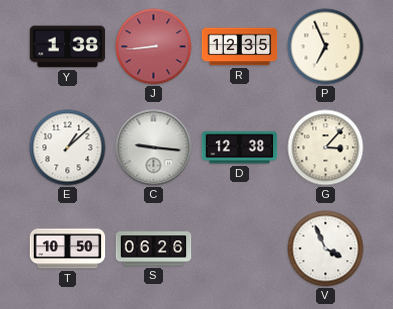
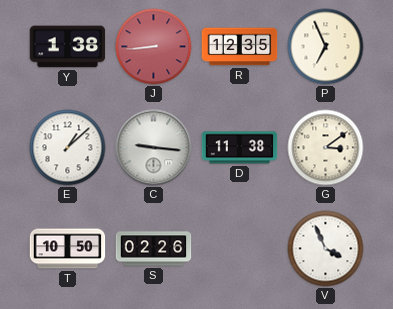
D: 12:38 -> 11:38 (240, 148)
G: 3:07 -> 3:09 (326, 148)
S: 06:26 -> 02:26 (154, 249)
